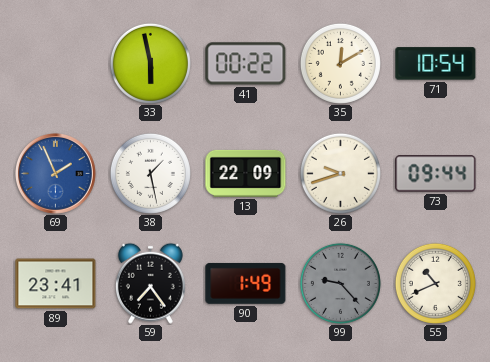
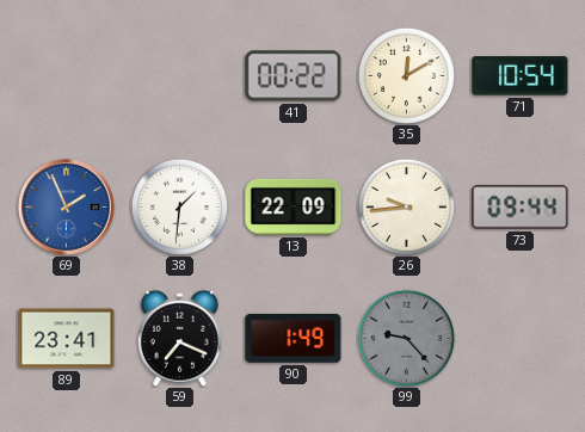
33: 5:58 -> none (150, 63)
38: 1:28 -> 1:31 (179, 206)
26: 9:42 -> 9:44 (406, 206)
59: 7:24 -> 7:19 (179, 338)
55: 10:41 -> none (435, 283)
